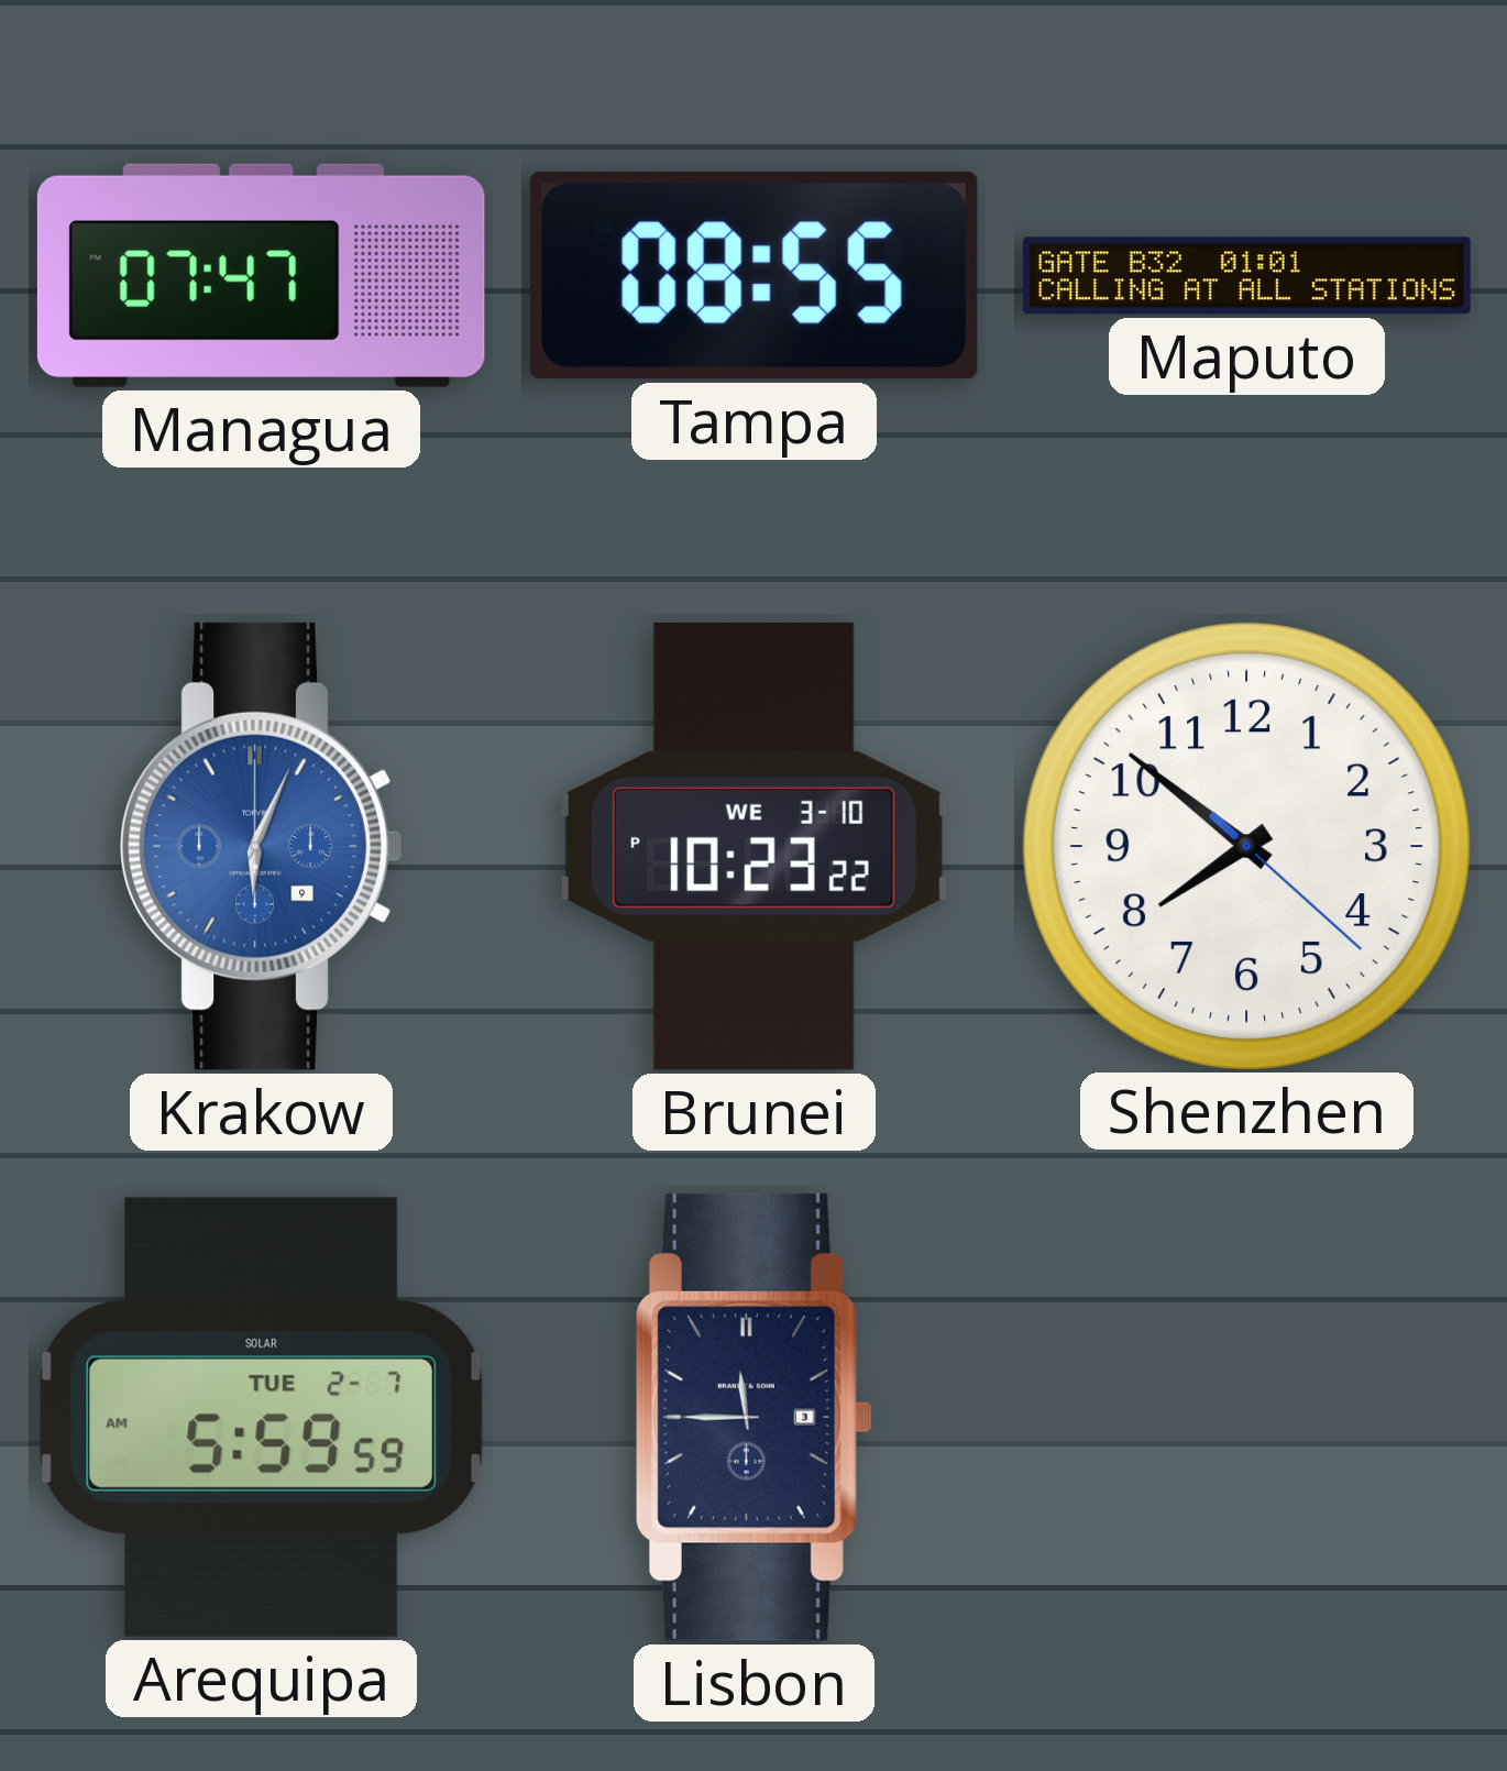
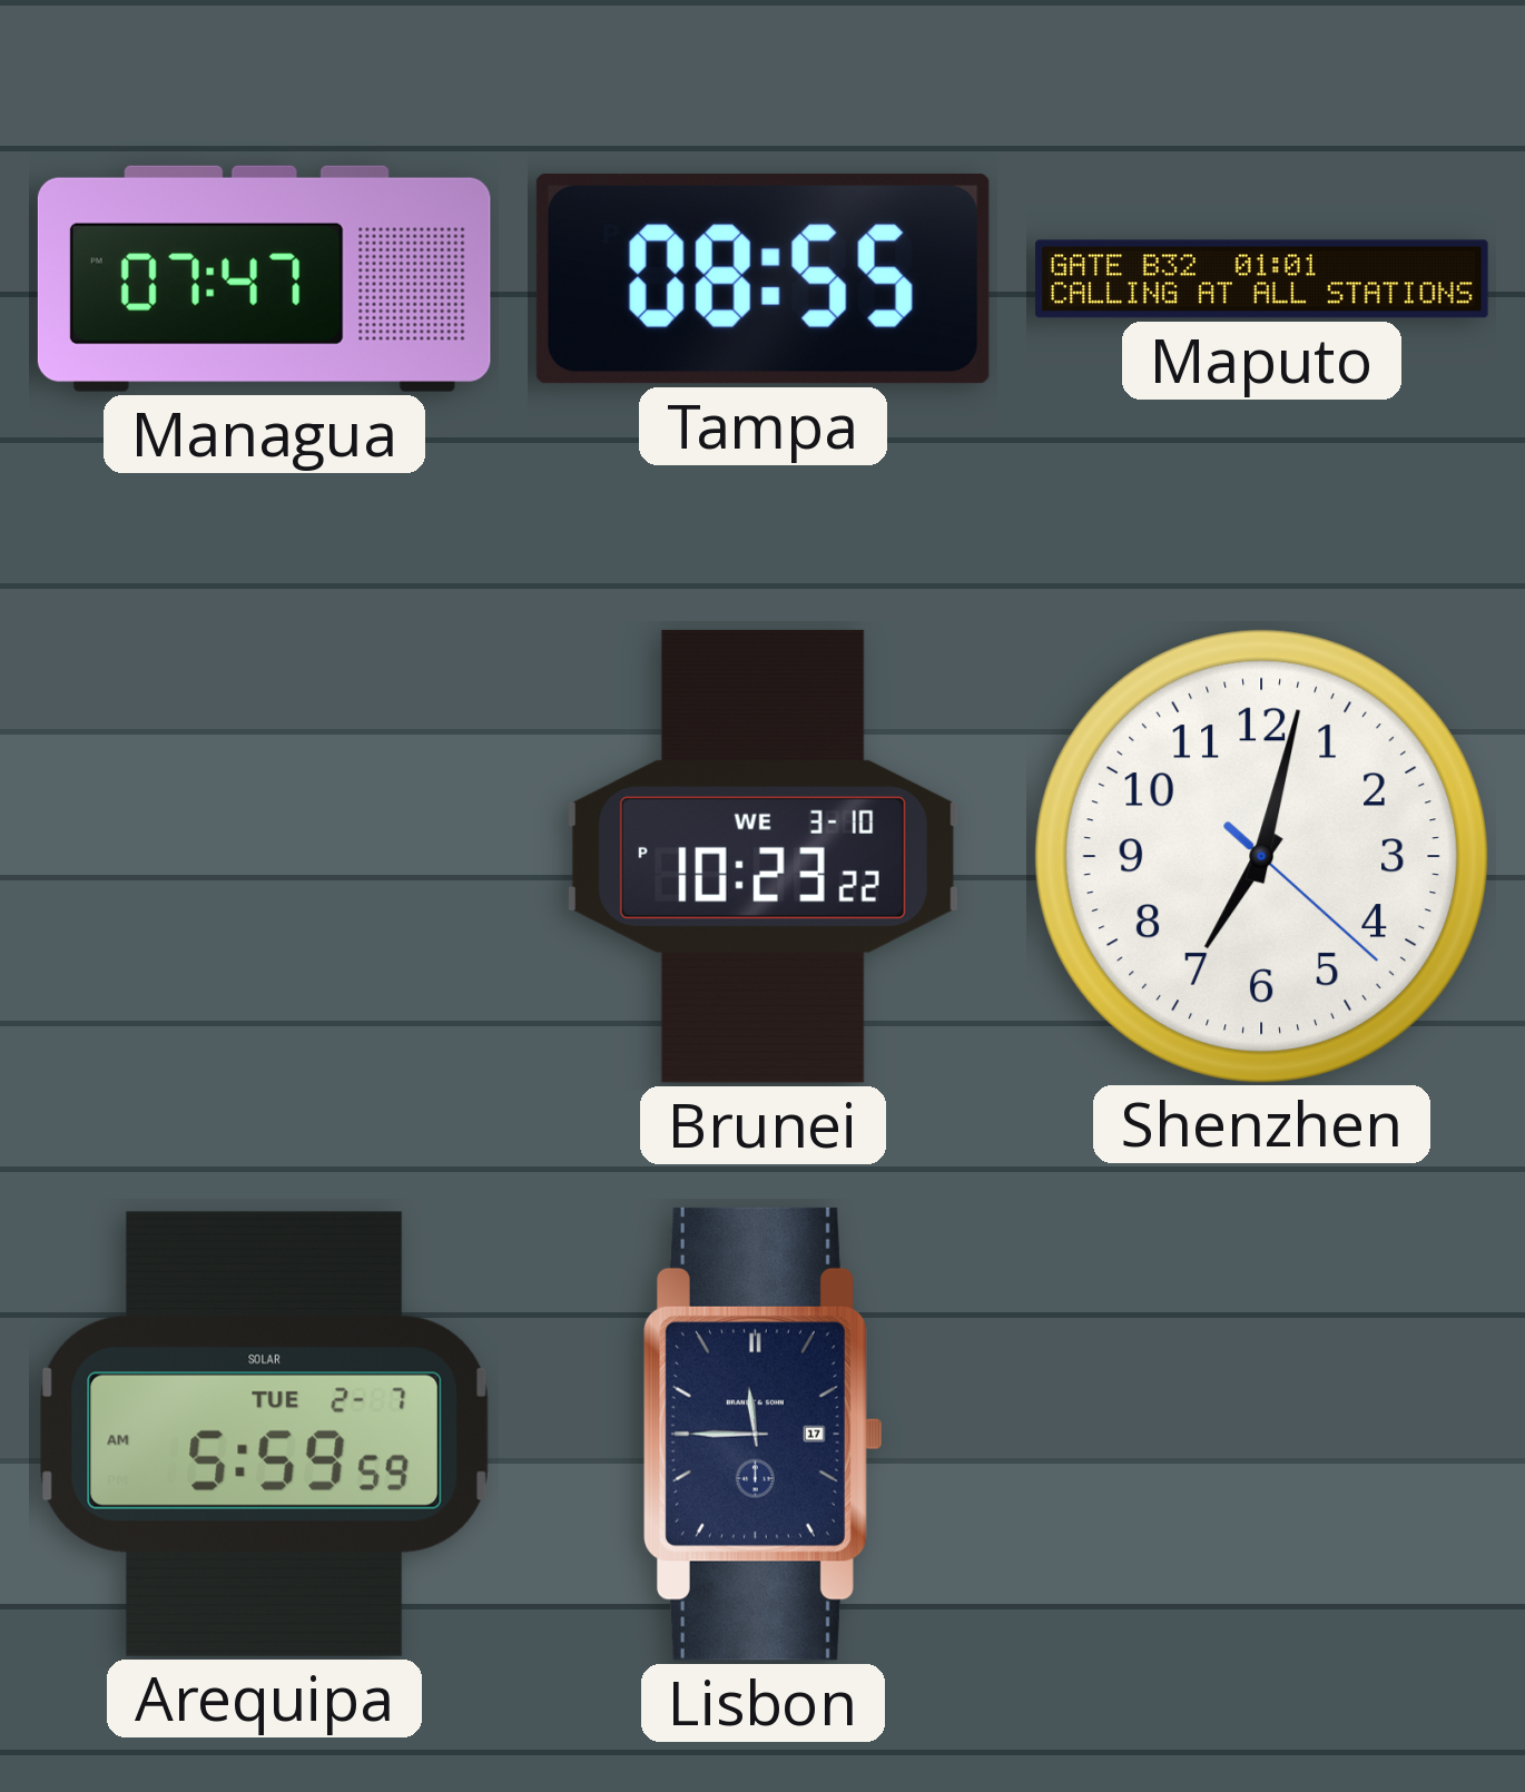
Krakow: 6:04 -> none (262, 846)
Shenzhen: 7:51 -> 7:02 (1261, 856)
Lisbon date: 3 -> 17 (762, 1434)
